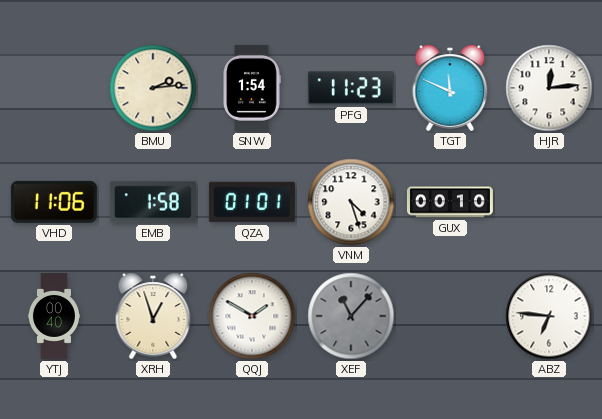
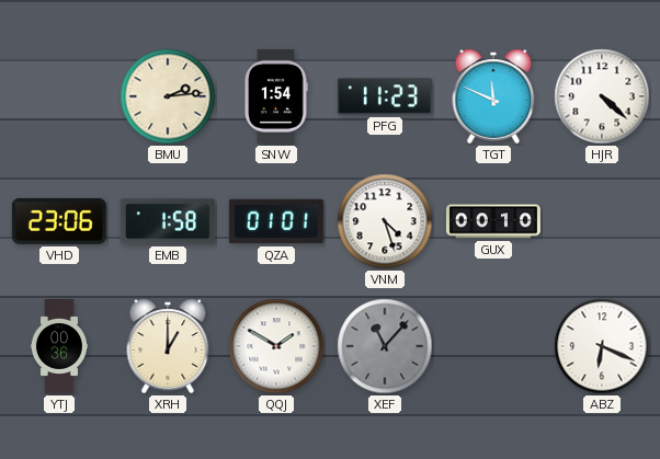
HJR: 12:14 -> 4:22 (602, 96)
VHD: 11:06 -> 23:06 (59, 221)
YTJ: 00:40 -> 00:36 (59, 346)
XRH: 12:57 -> 1:00 (168, 346)
ABZ: 6:46 -> 6:19 (602, 346)
